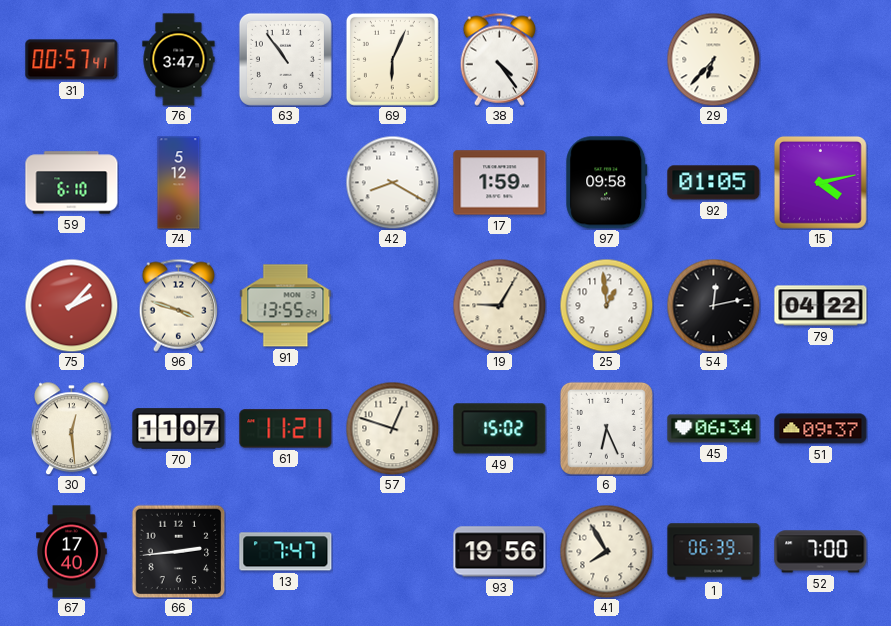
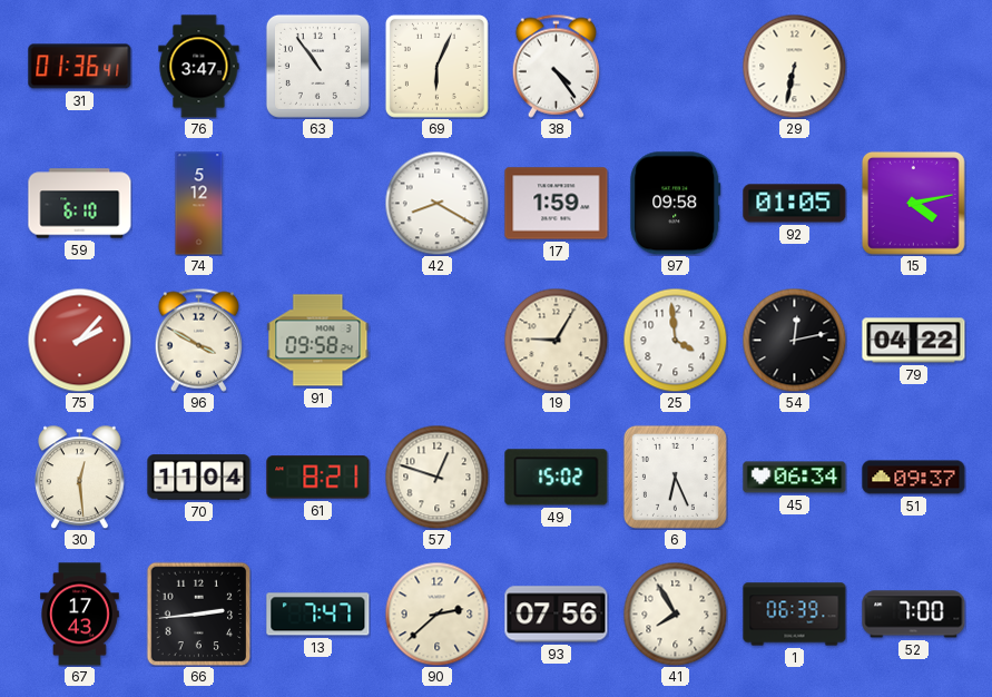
31: 00:57 -> 01:36 (80, 67)
29: 6:37 -> 6:32 (794, 66)
96: 3:48 -> 3:50 (198, 340)
91: 13:55 -> 09:58 (318, 341)
25: 12:59 -> 3:59 (675, 340)
70: 11:07 -> 11:04 (199, 478)
61: 11:21 -> 8:21 (318, 478)
67: 17:40 -> 17:43 (80, 615)
90: none -> 2:38 (436, 613)
93: 19:56 -> 07:56 (557, 615)
